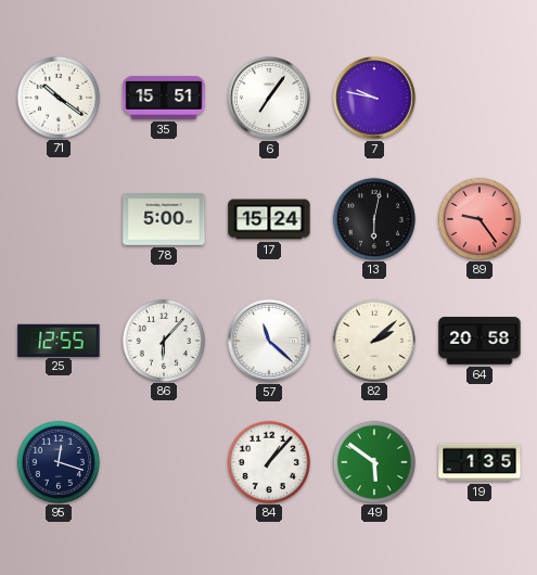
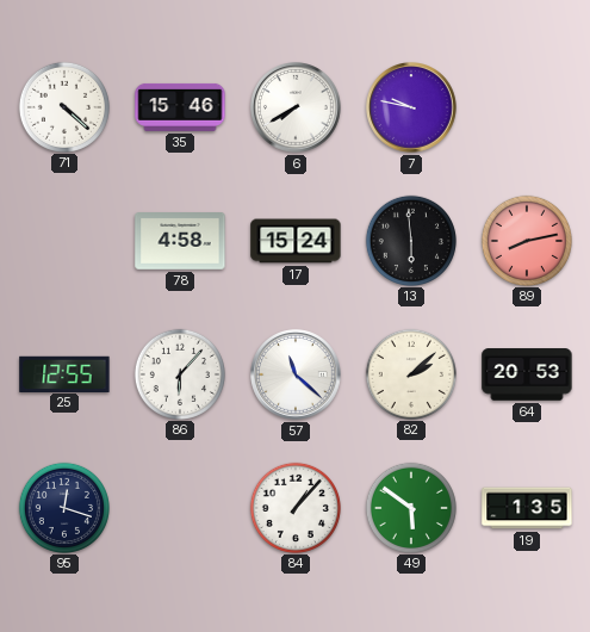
71: 10:21 -> 4:22 (63, 106)
35: 15:51 -> 15:46 (180, 107)
6: 7:06 -> 7:40 (297, 109)
78: 5:00 -> 4:58 (180, 242)
13: 6:02 -> 5:59 (410, 240)
89: 9:24 -> 8:13 (526, 240)
64: 20:58 -> 20:53 (527, 374)
